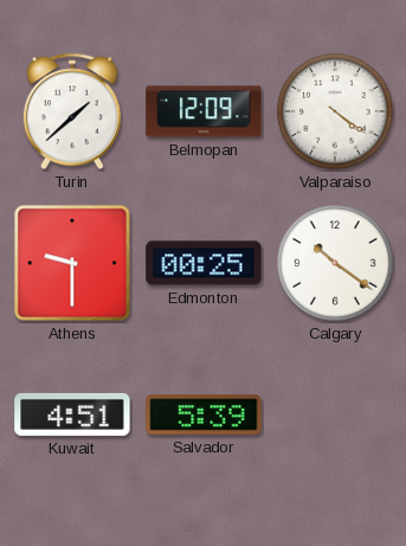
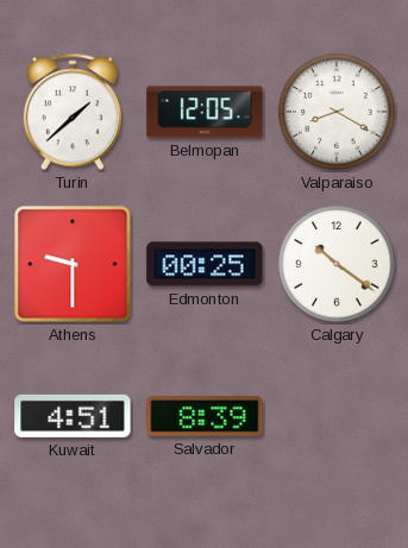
Belmopan: 12:09 -> 12:05 (205, 112)
Valparaiso: 4:21 -> 8:20 (337, 112)
Salvador: 5:39 -> 8:39 (205, 416)
